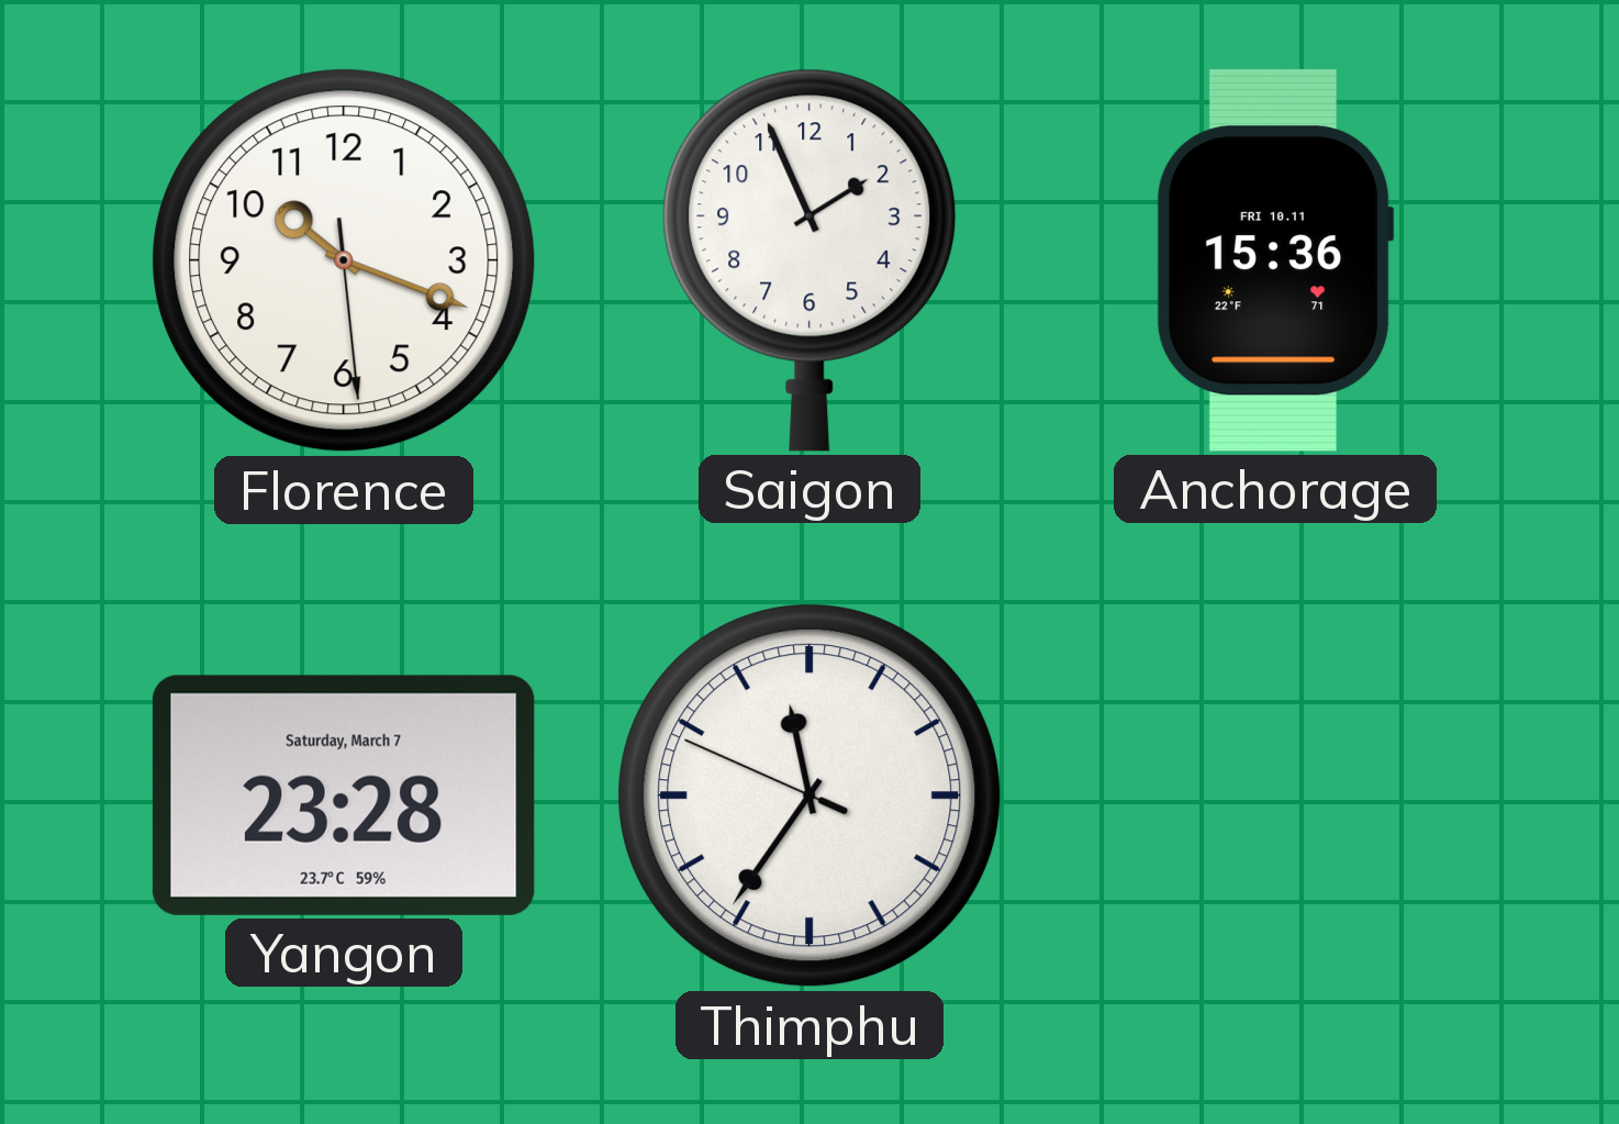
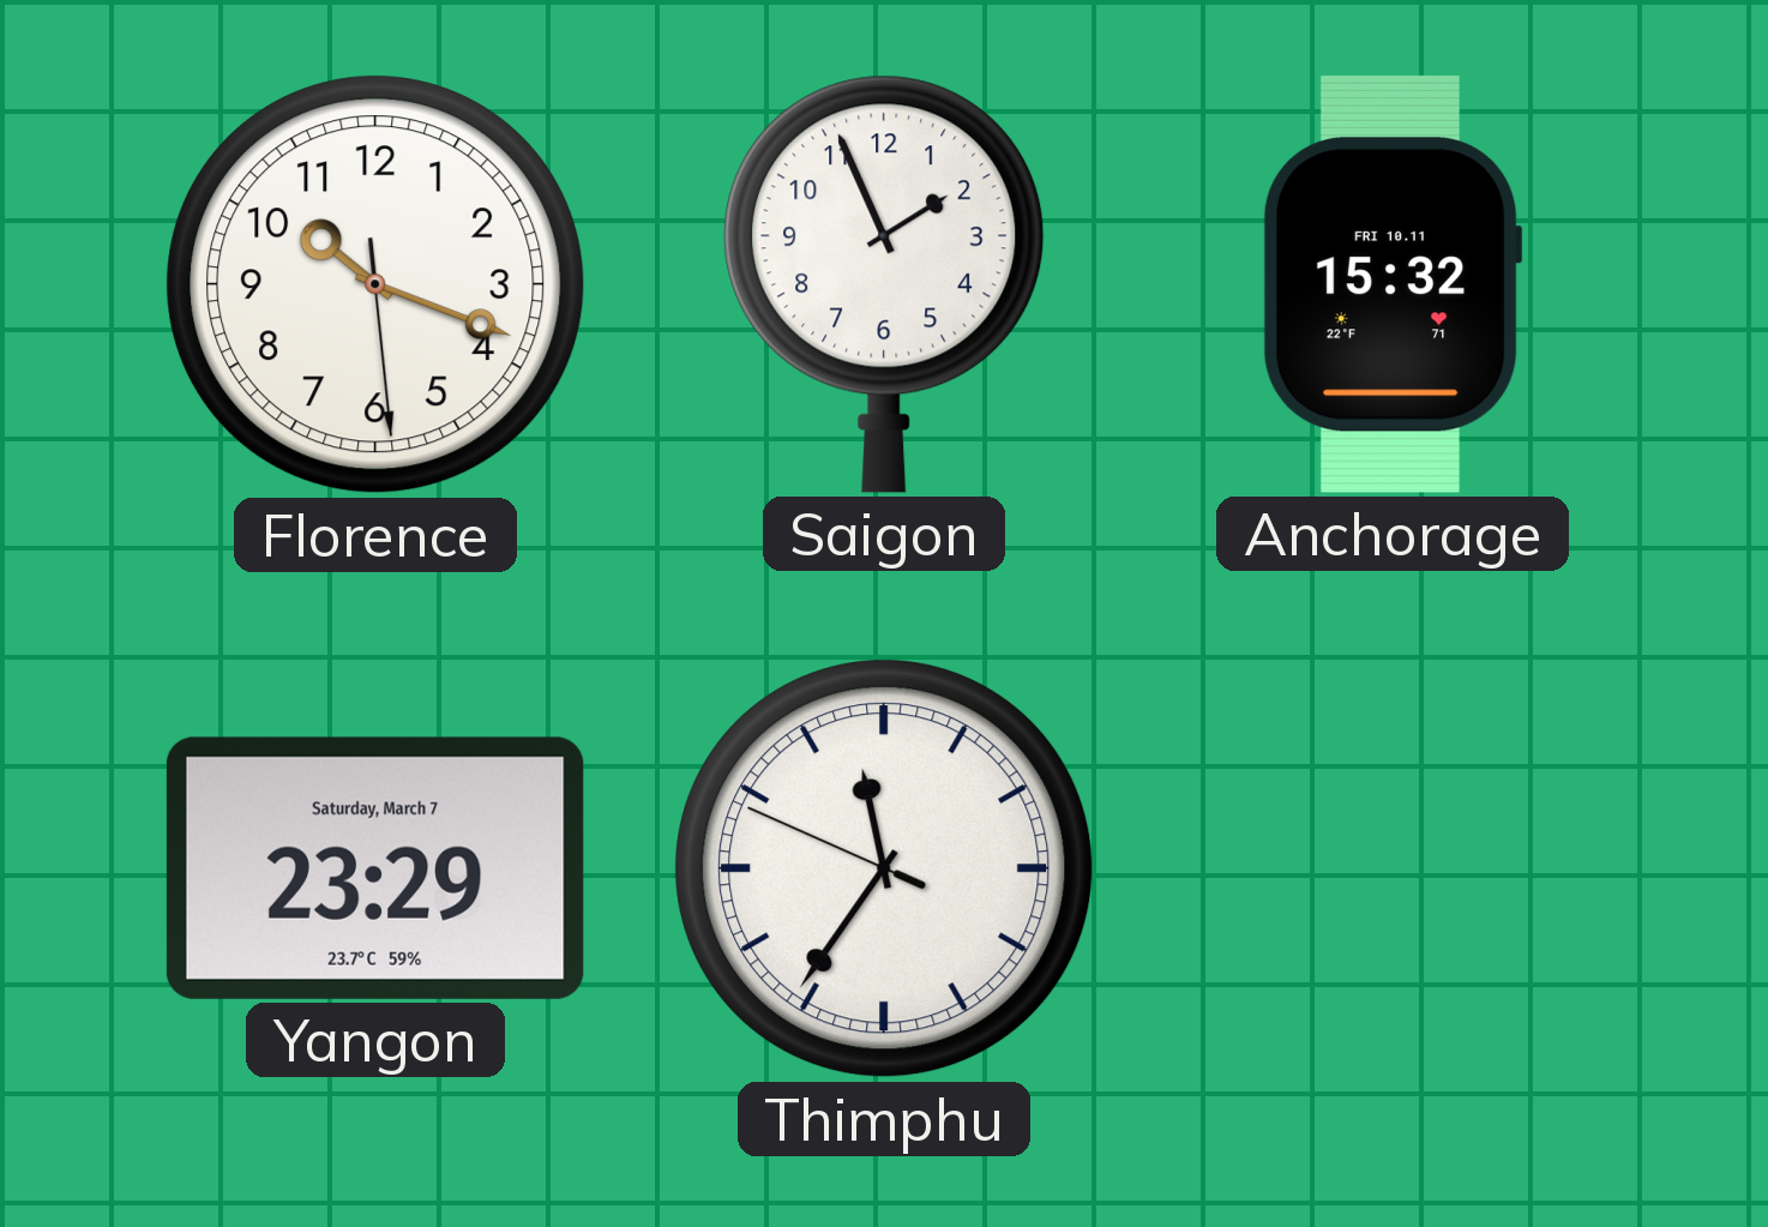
Anchorage: 15:36 -> 15:32 (1393, 284)
Yangon: 23:28 -> 23:29 (375, 868)
